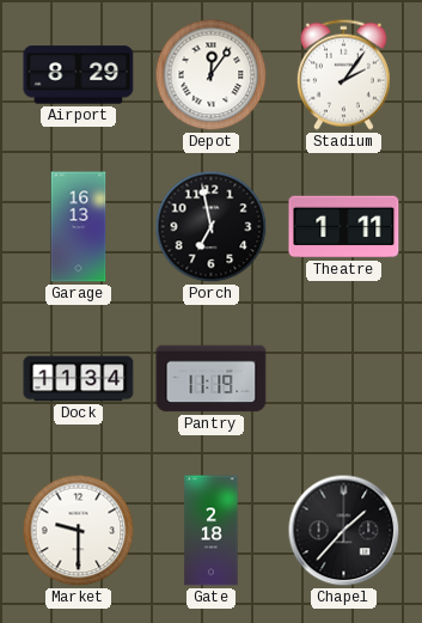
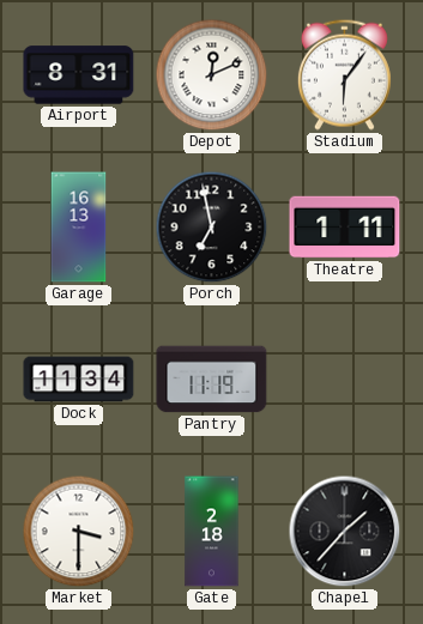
Airport: 8:29 -> 8:31 (79, 75)
Depot: 12:06 -> 12:11 (212, 75)
Stadium: 2:06 -> 6:06 (344, 74)
Market: 9:30 -> 3:30 (79, 532)
